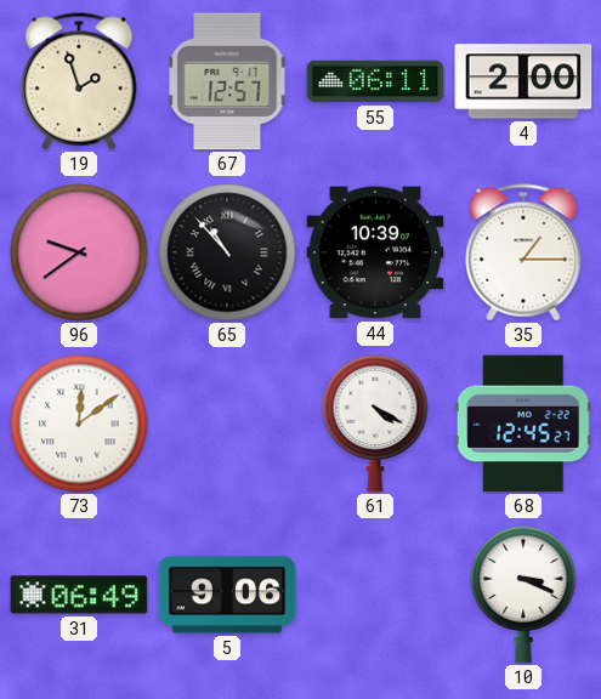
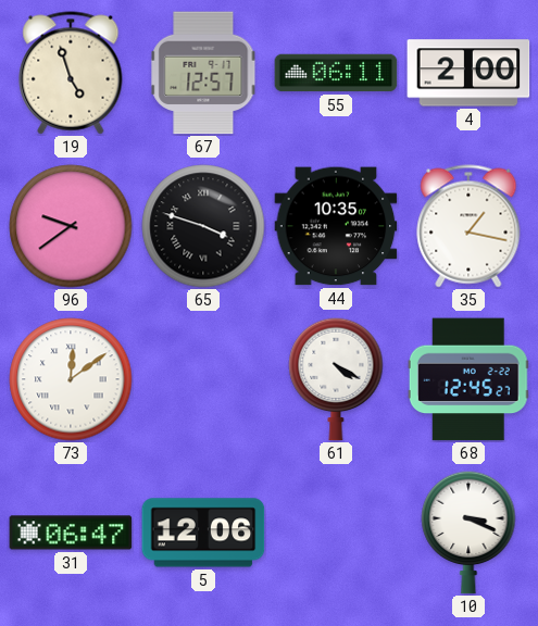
19: 1:57 -> 4:57 (71, 73)
65: 10:53 -> 3:48 (203, 226)
44: 10:39 -> 10:35 (336, 226)
35: 1:15 -> 1:17 (468, 226)
31: 06:49 -> 06:47 (71, 533)
5: 9:06 -> 12:06 (203, 533)
